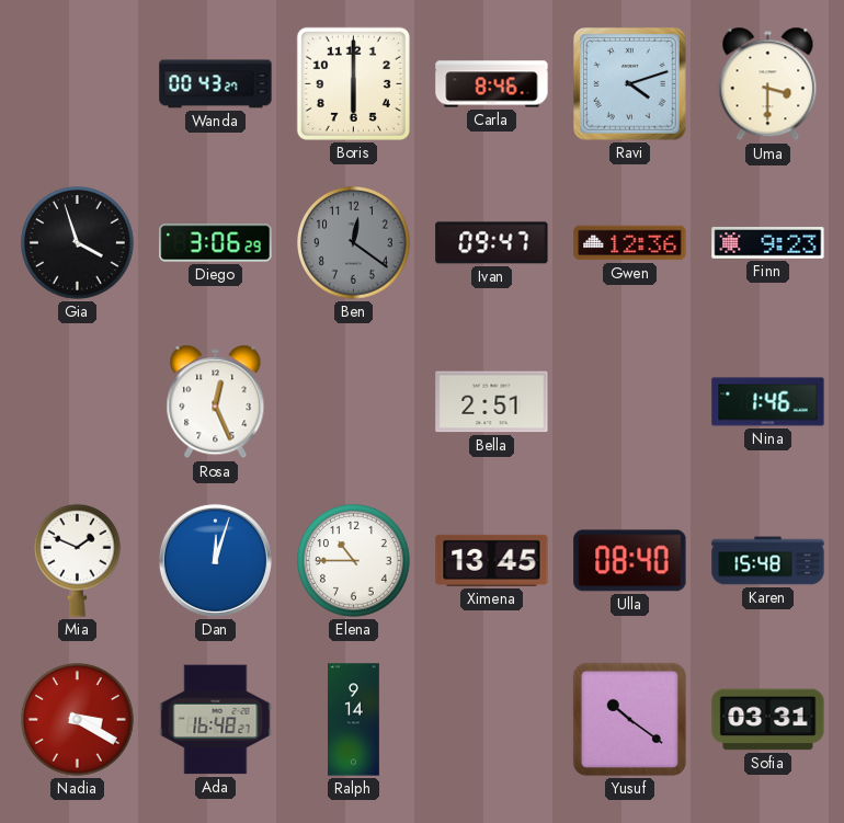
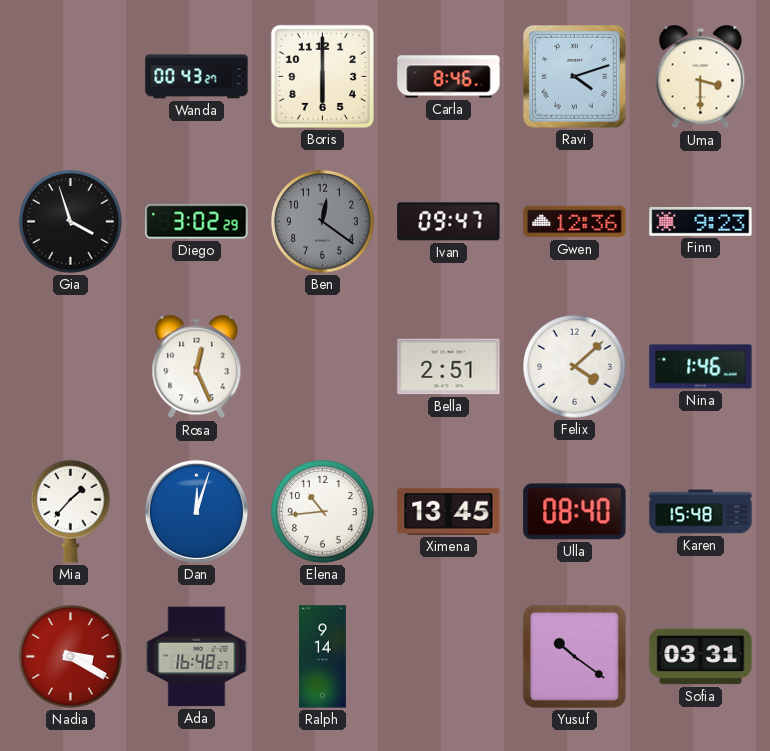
Diego: 3:06 -> 3:02 (197, 222)
Felix: none -> 4:08 (575, 367)
Mia: 1:49 -> 1:37 (70, 511)
Elena: 10:45 -> 10:44 (323, 512)
